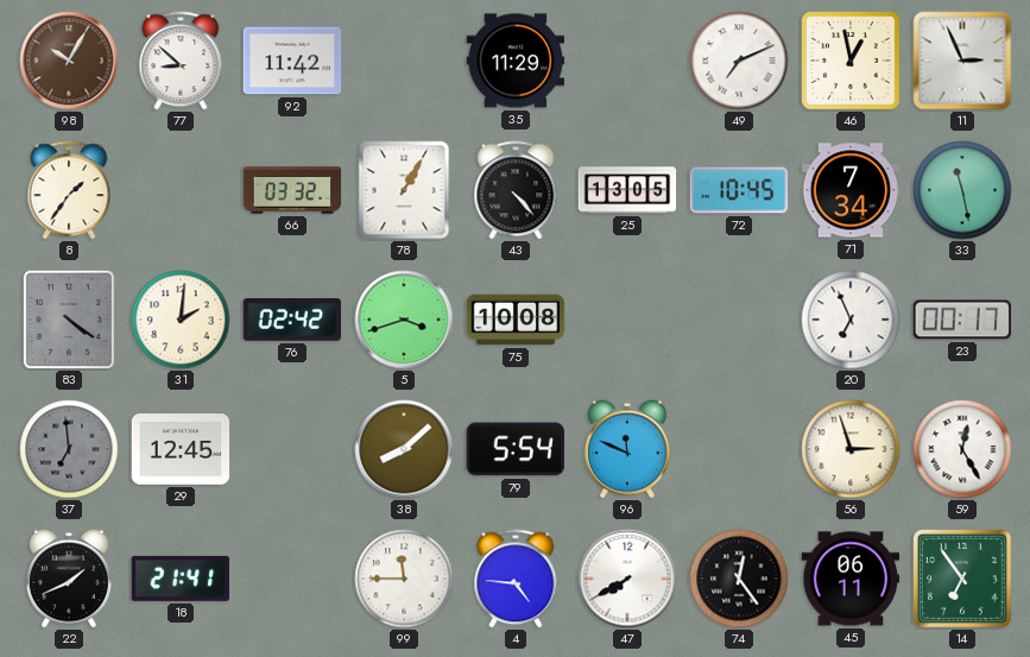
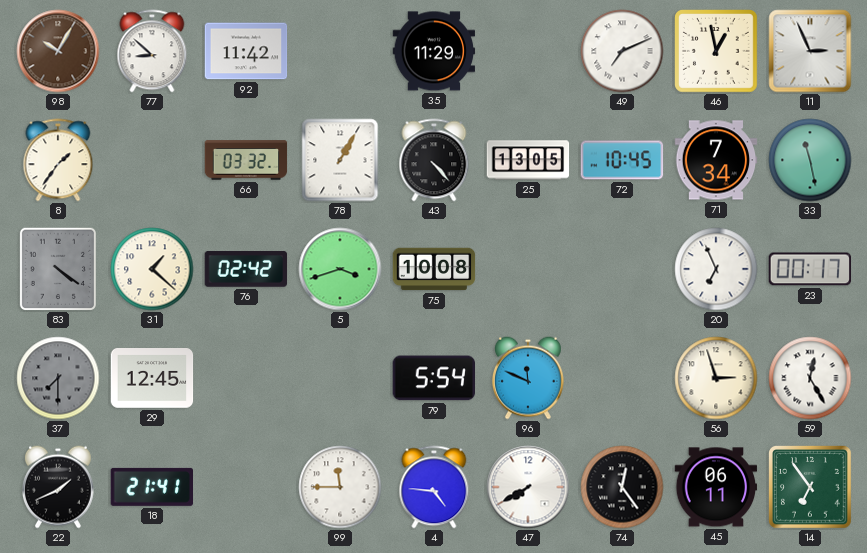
31: 2:01 -> 1:22 (152, 269)
37: 6:59 -> 7:30 (58, 378)
38: 8:08 -> none (404, 449)
